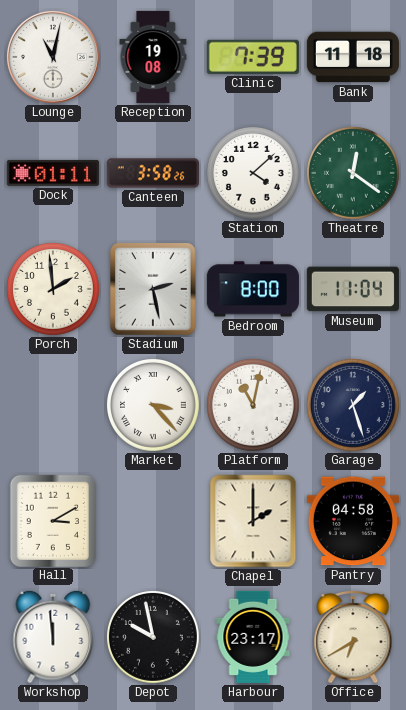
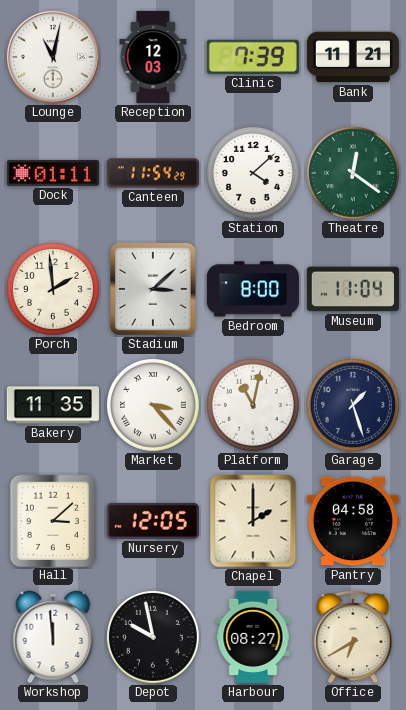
Reception: 19:08 -> 12:03 (153, 57)
Bank: 11:18 -> 11:21 (353, 57)
Canteen: 3:58 -> 11:54 (153, 173)
Stadium: 2:28 -> 3:08 (153, 289)
Bakery: none -> 11:35 (53, 405)
Hall: 3:10 -> 3:08 (52, 520)
Nursery: none -> 12:05 (153, 521)
Harbour: 23:17 -> 08:27 (253, 637)
